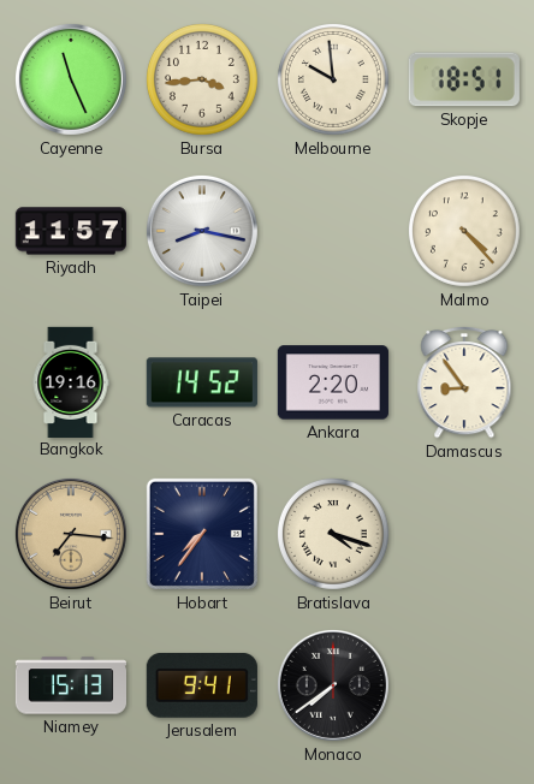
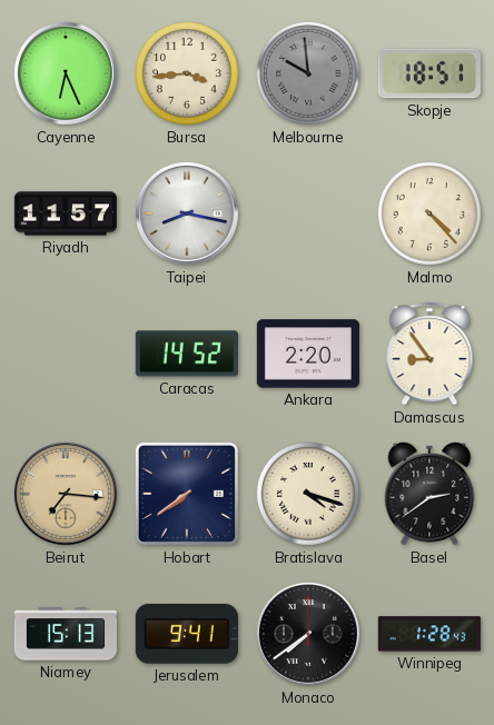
Cayenne: 11:26 -> 6:26 (66, 73)
Melbourne dial: cream -> grey (308, 73)
Bangkok: 19:16 -> none (71, 381)
Hobart: 7:36 -> 7:39 (187, 494)
Basel: none -> 2:39 (429, 494)
Winnipeg: none -> 1:28 (429, 634)
